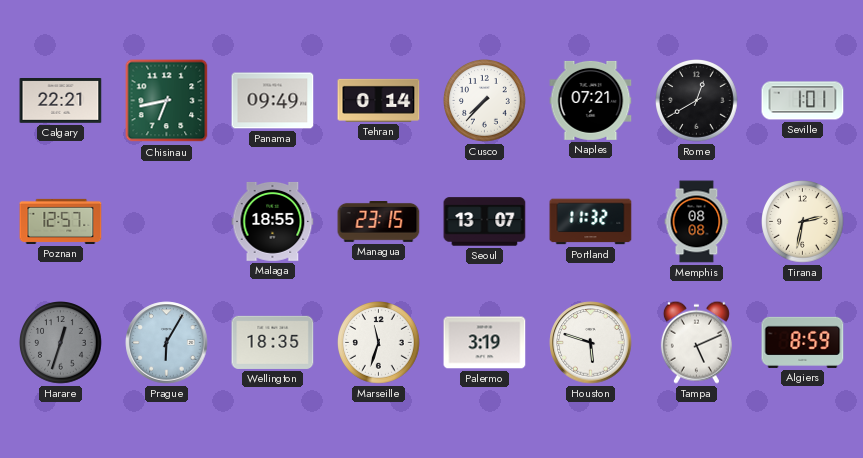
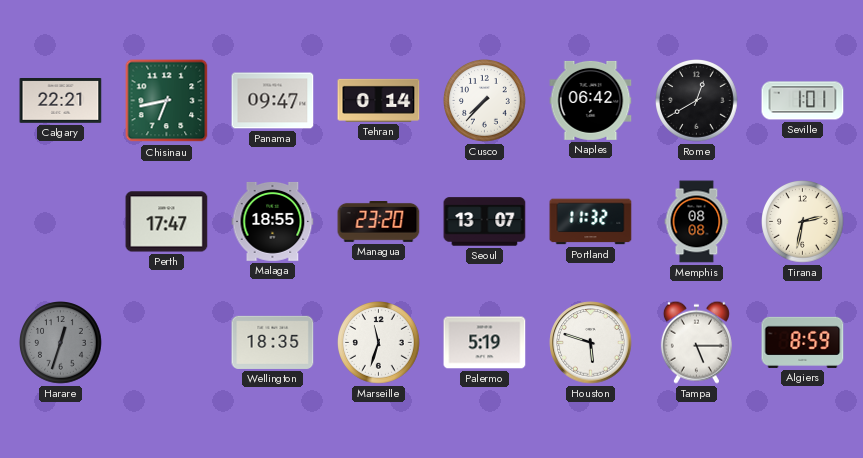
Panama: 09:49 -> 09:47 (273, 101)
Naples: 07:21 -> 06:42 (591, 100)
Poznan: 12:57 -> none (61, 221)
Perth: none -> 17:47 (167, 222)
Managua: 23:15 -> 23:20 (379, 222)
Prague: 6:05 -> none (167, 343)
Palermo: 3:19 -> 5:19 (485, 343)
Tampa: 5:11 -> 5:15 (696, 342)
